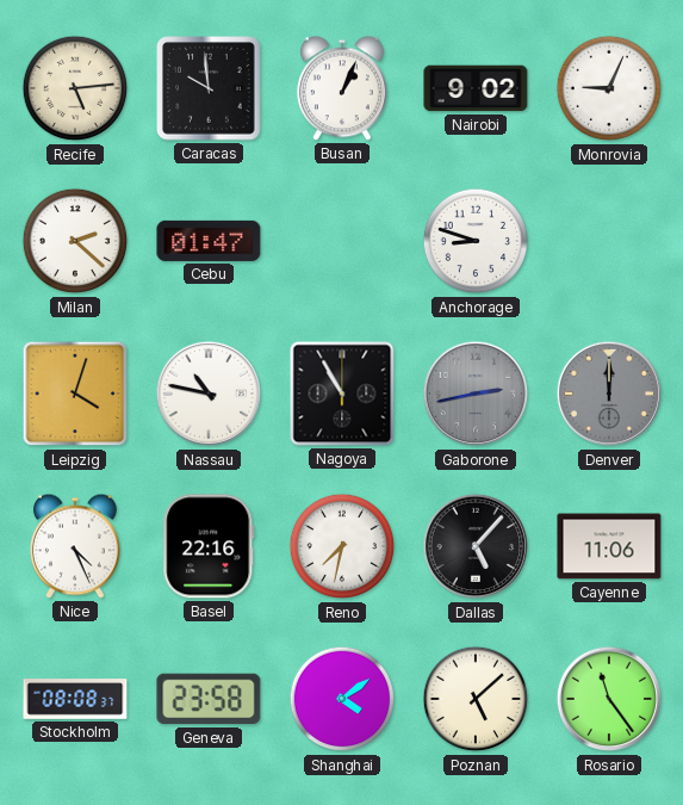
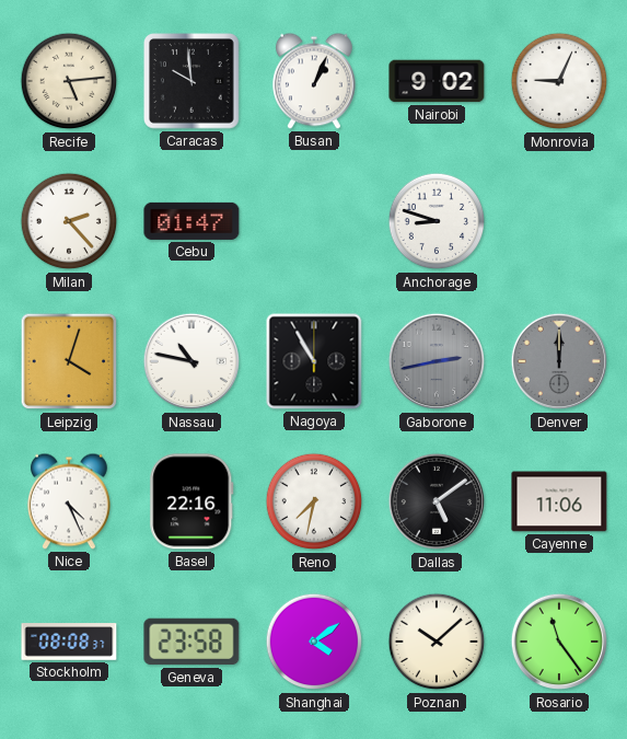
Milan: 2:22 -> 2:23 (69, 221)
Dallas: 5:07 -> 5:09 (437, 501)
Poznan: 5:08 -> 10:08 (437, 642)
